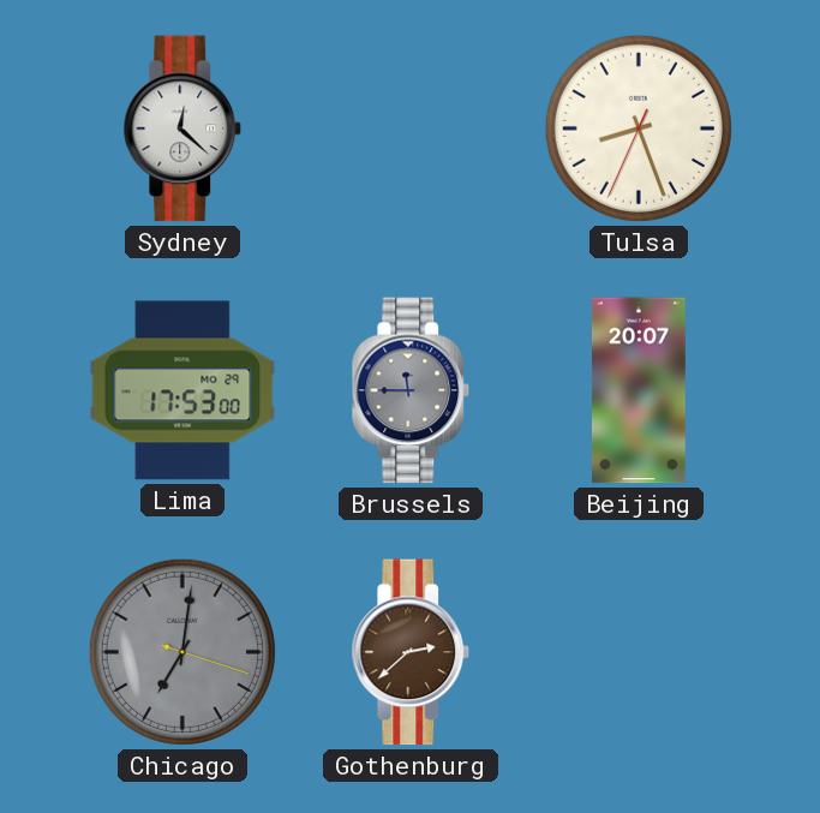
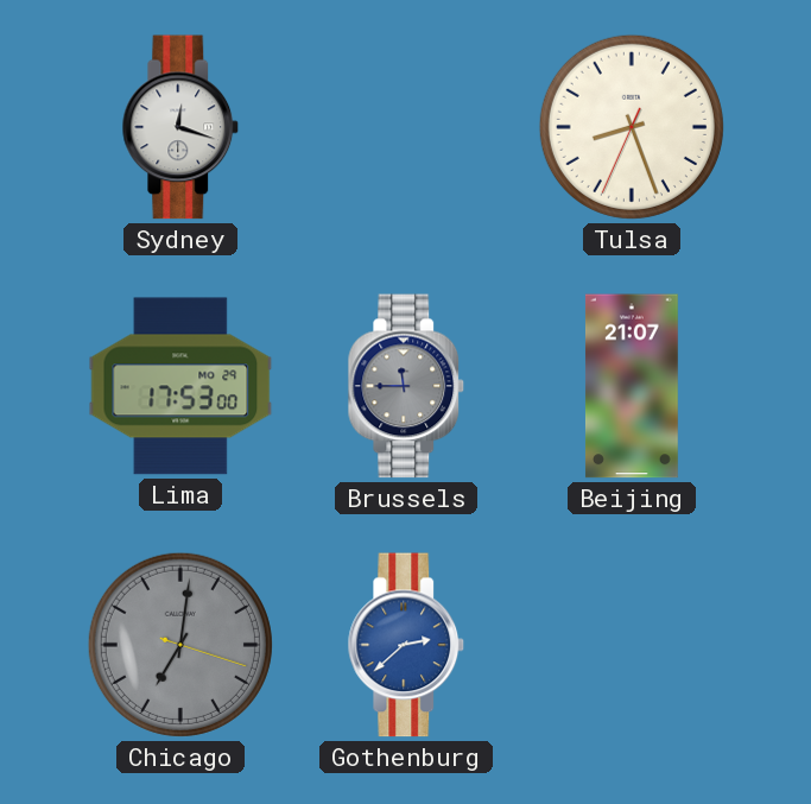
Sydney: 12:22 -> 12:18 (180, 127)
Beijing: 20:07 -> 21:07 (632, 386)
Gothenburg dial: brown -> blue (406, 645)
